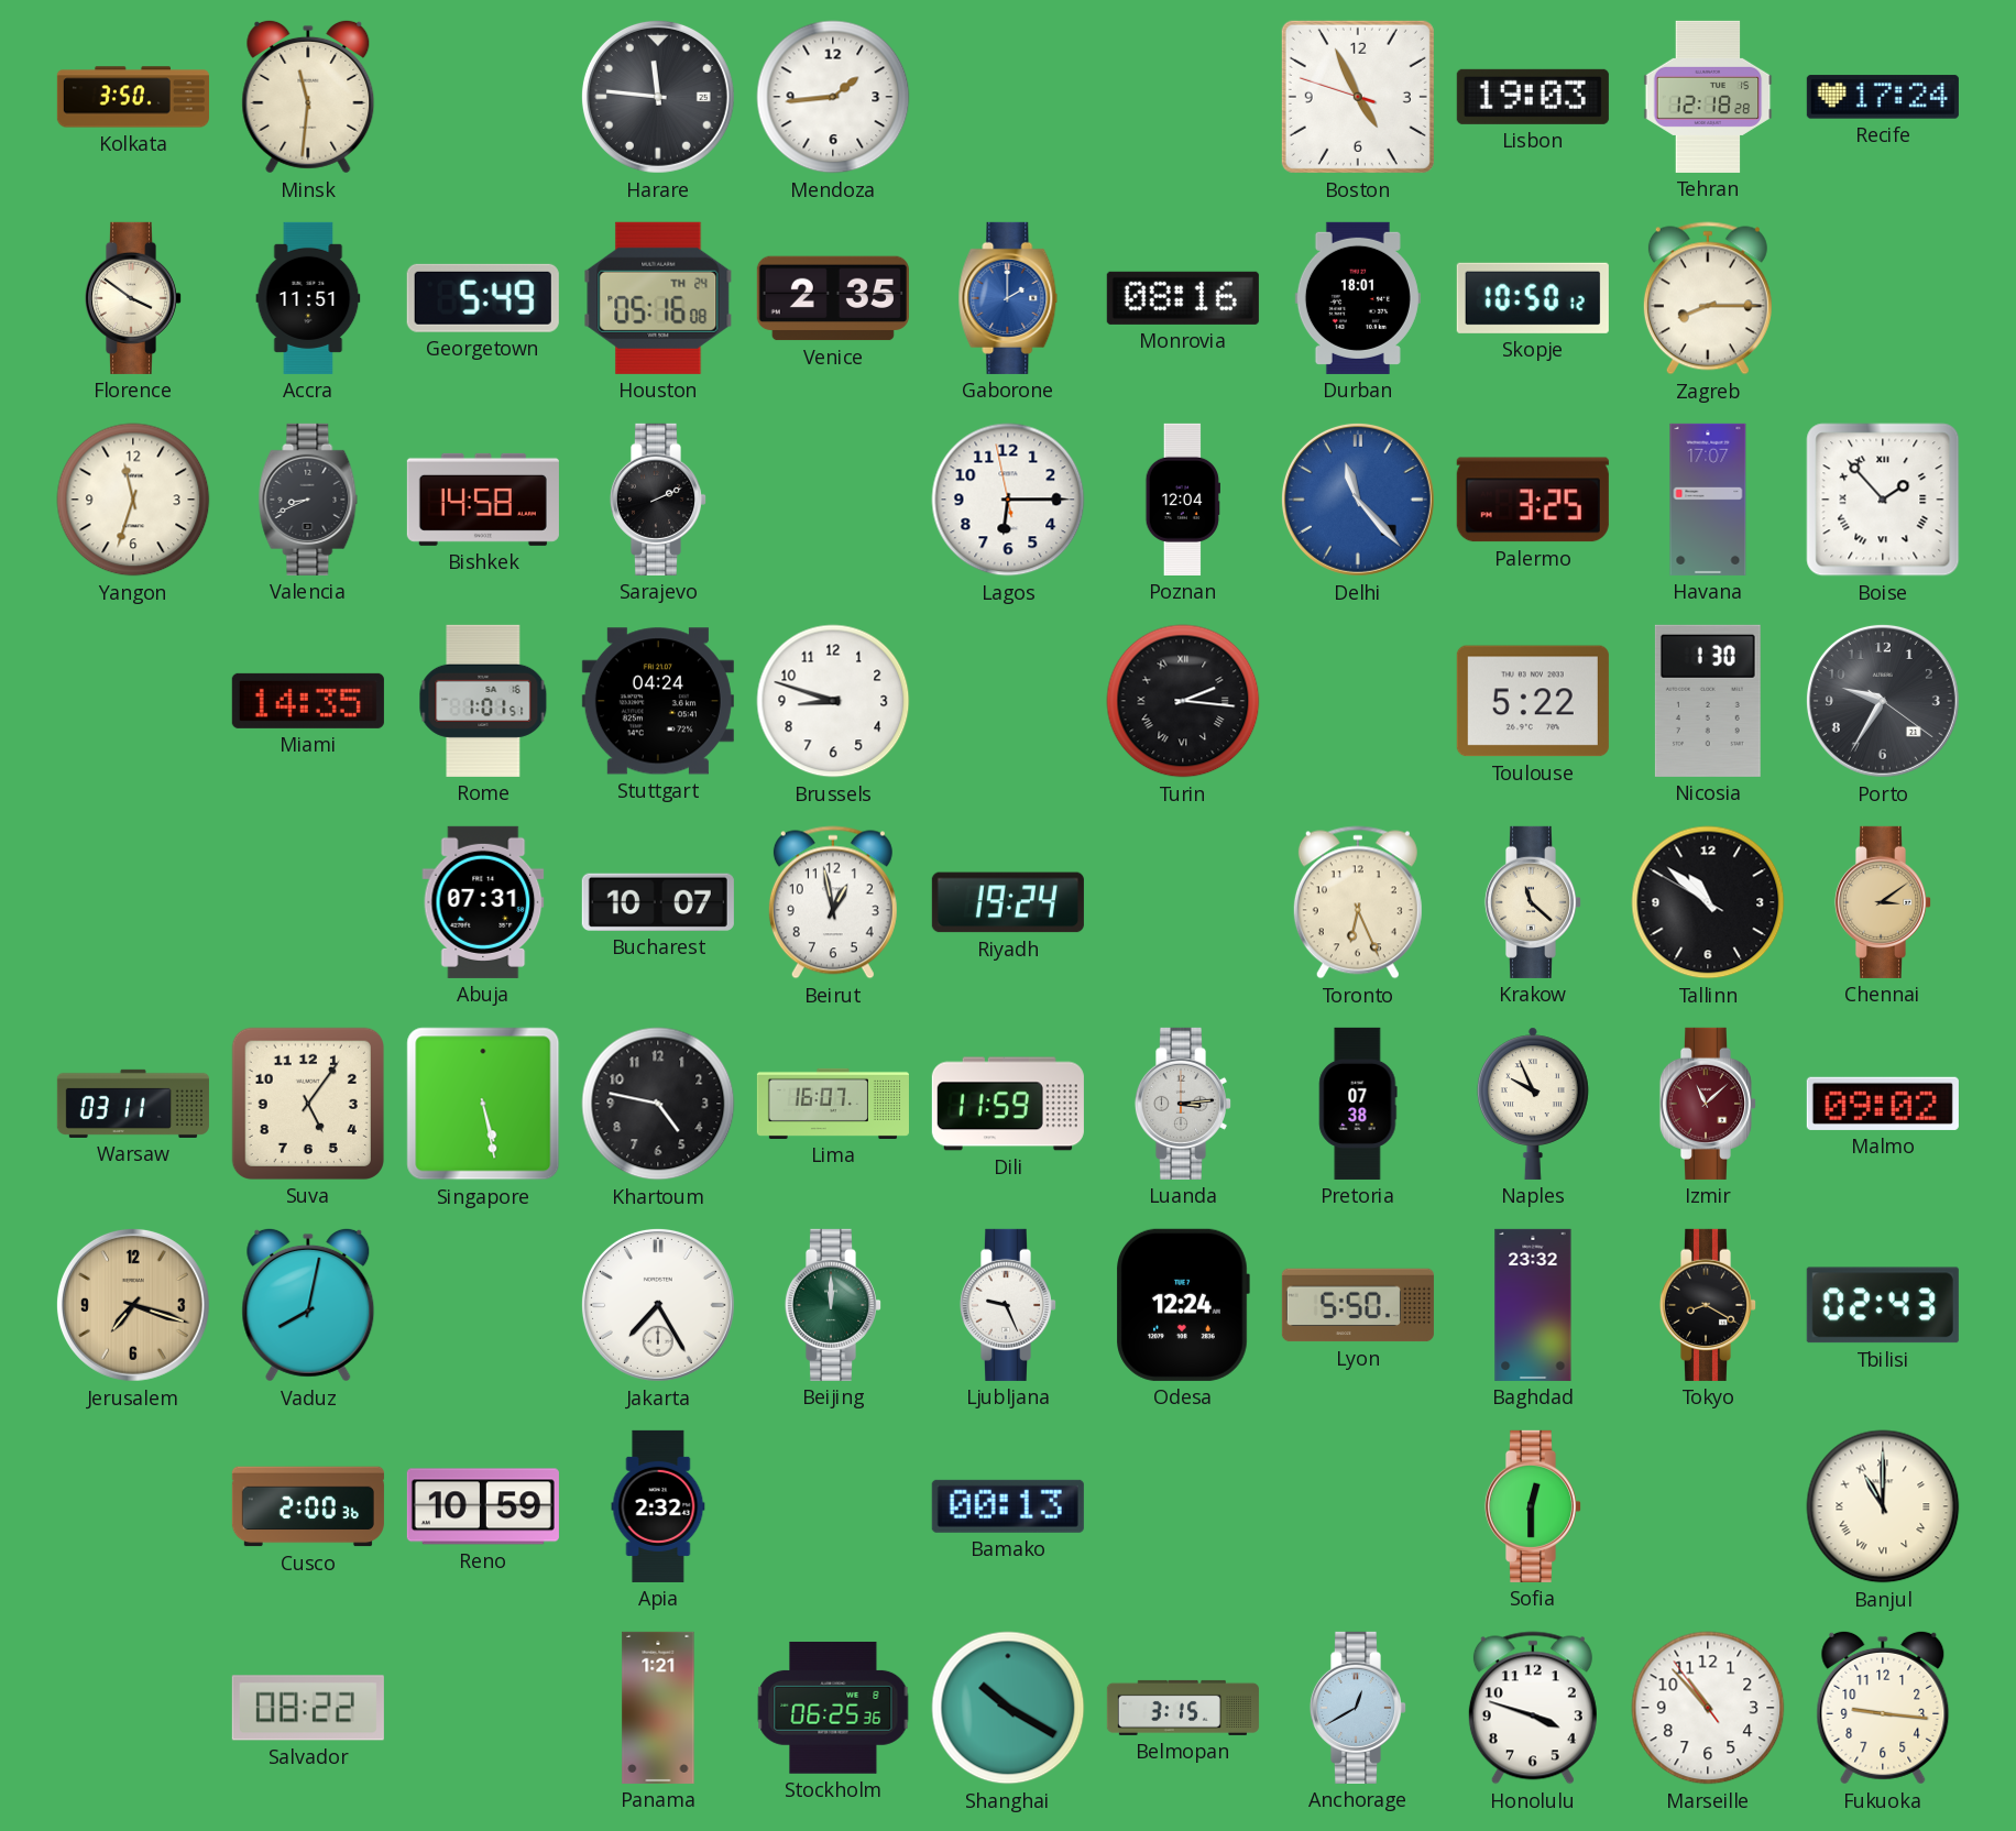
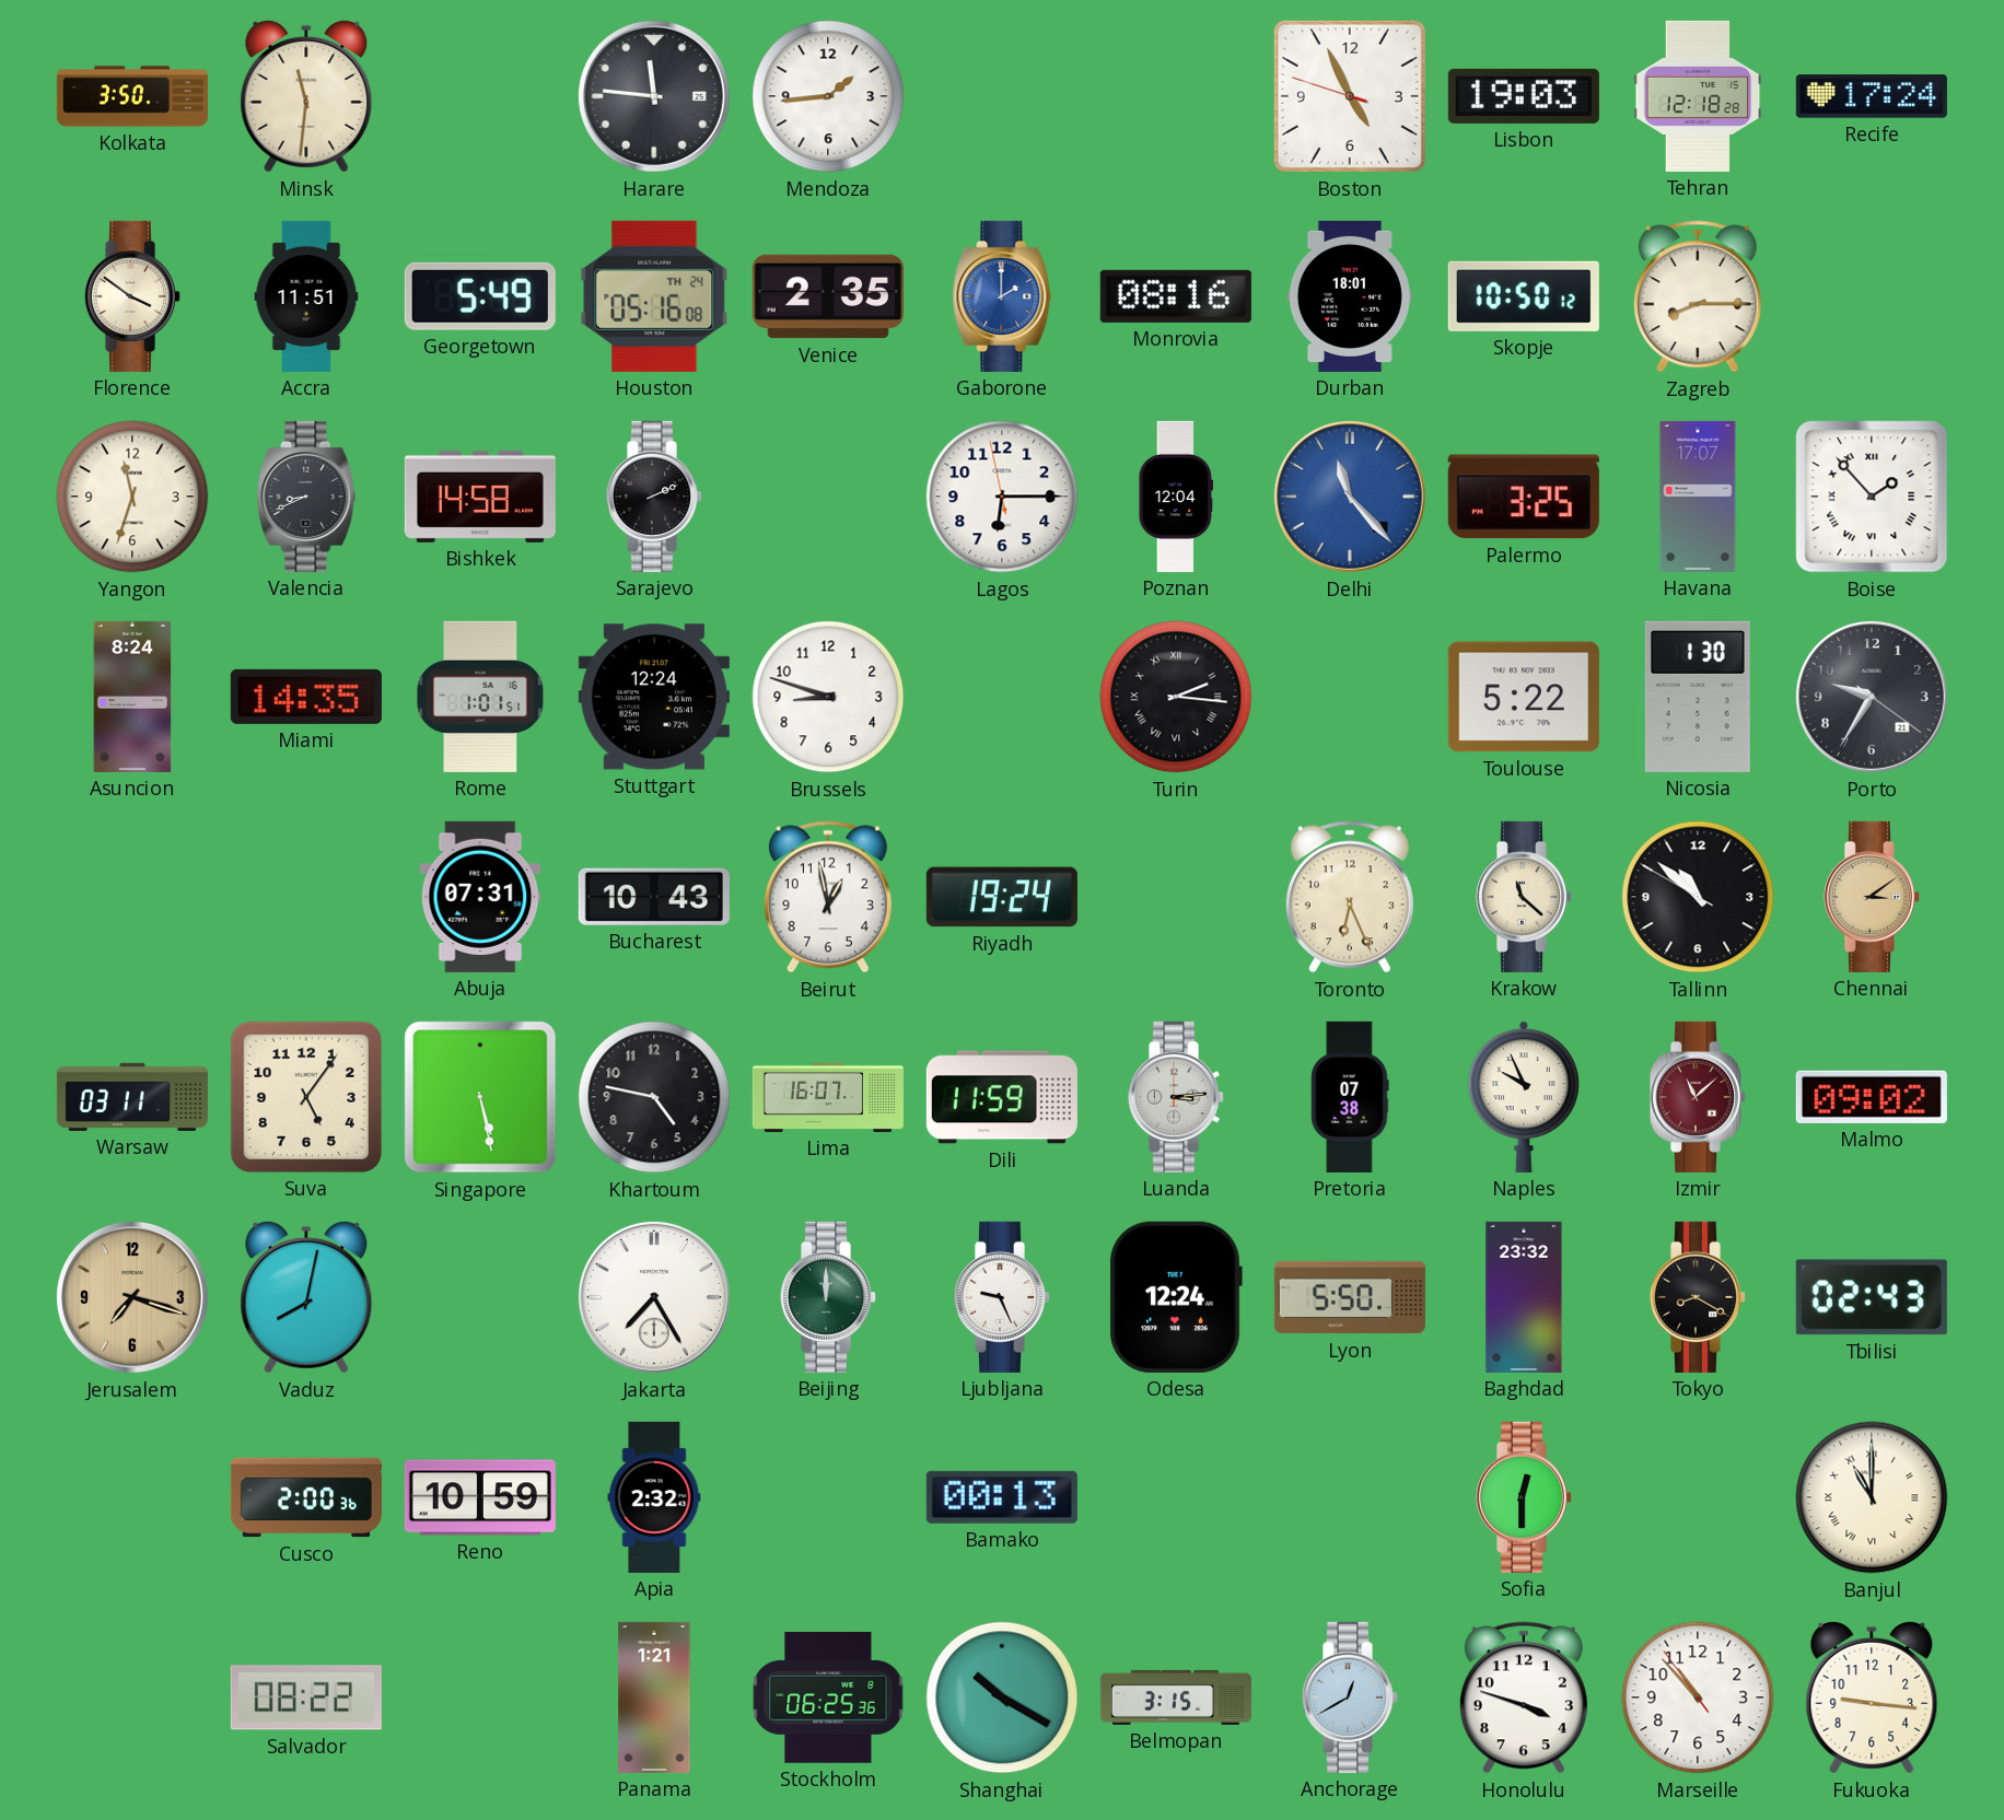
Asuncion: none -> 8:24 (132, 697)
Stuttgart: 04:24 -> 12:24 (654, 697)
Bucharest: 10:07 -> 10:43 (654, 897)
